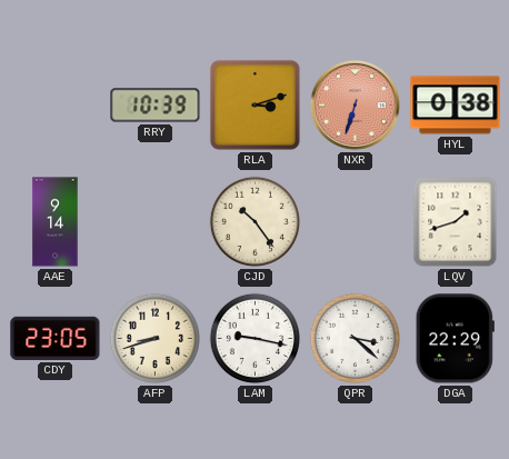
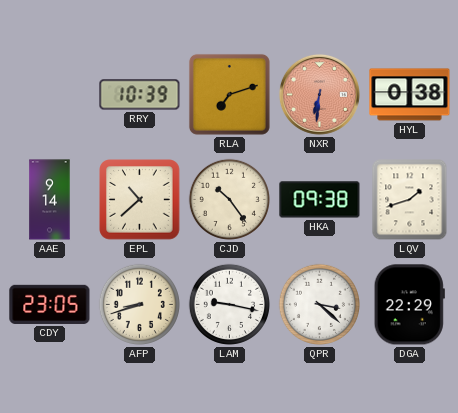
RLA: 3:12 -> 7:12 (229, 94)
NXR: 6:33 -> 6:31 (319, 94)
EPL: none -> 10:38 (140, 200)
HKA: none -> 09:38 (320, 200)
